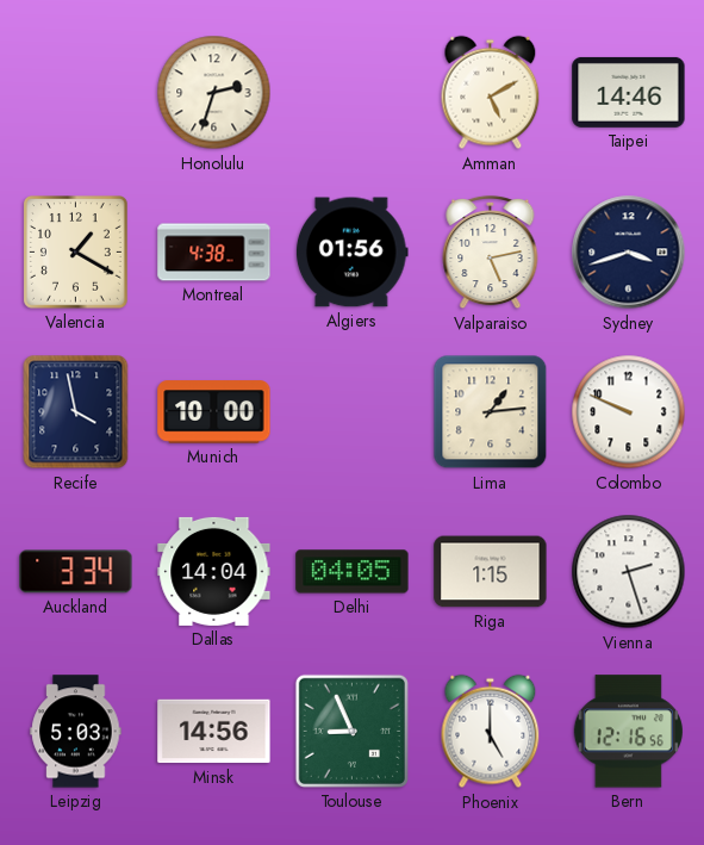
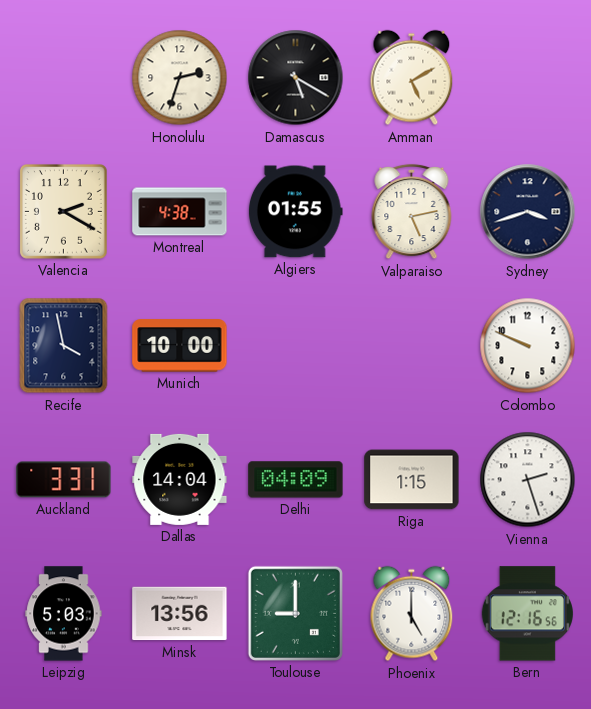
Damascus: none -> 5:20 (296, 78)
Taipei: 14:46 -> none (629, 92)
Valencia: 1:20 -> 2:20 (64, 212)
Algiers: 01:56 -> 01:55 (295, 212)
Lima: 1:14 -> none (491, 412)
Auckland: 3:34 -> 3:31 (64, 480)
Delhi: 04:05 -> 04:09 (296, 480)
Minsk: 14:56 -> 13:56 (180, 614)
Toulouse: 8:56 -> 9:00 (295, 613)
